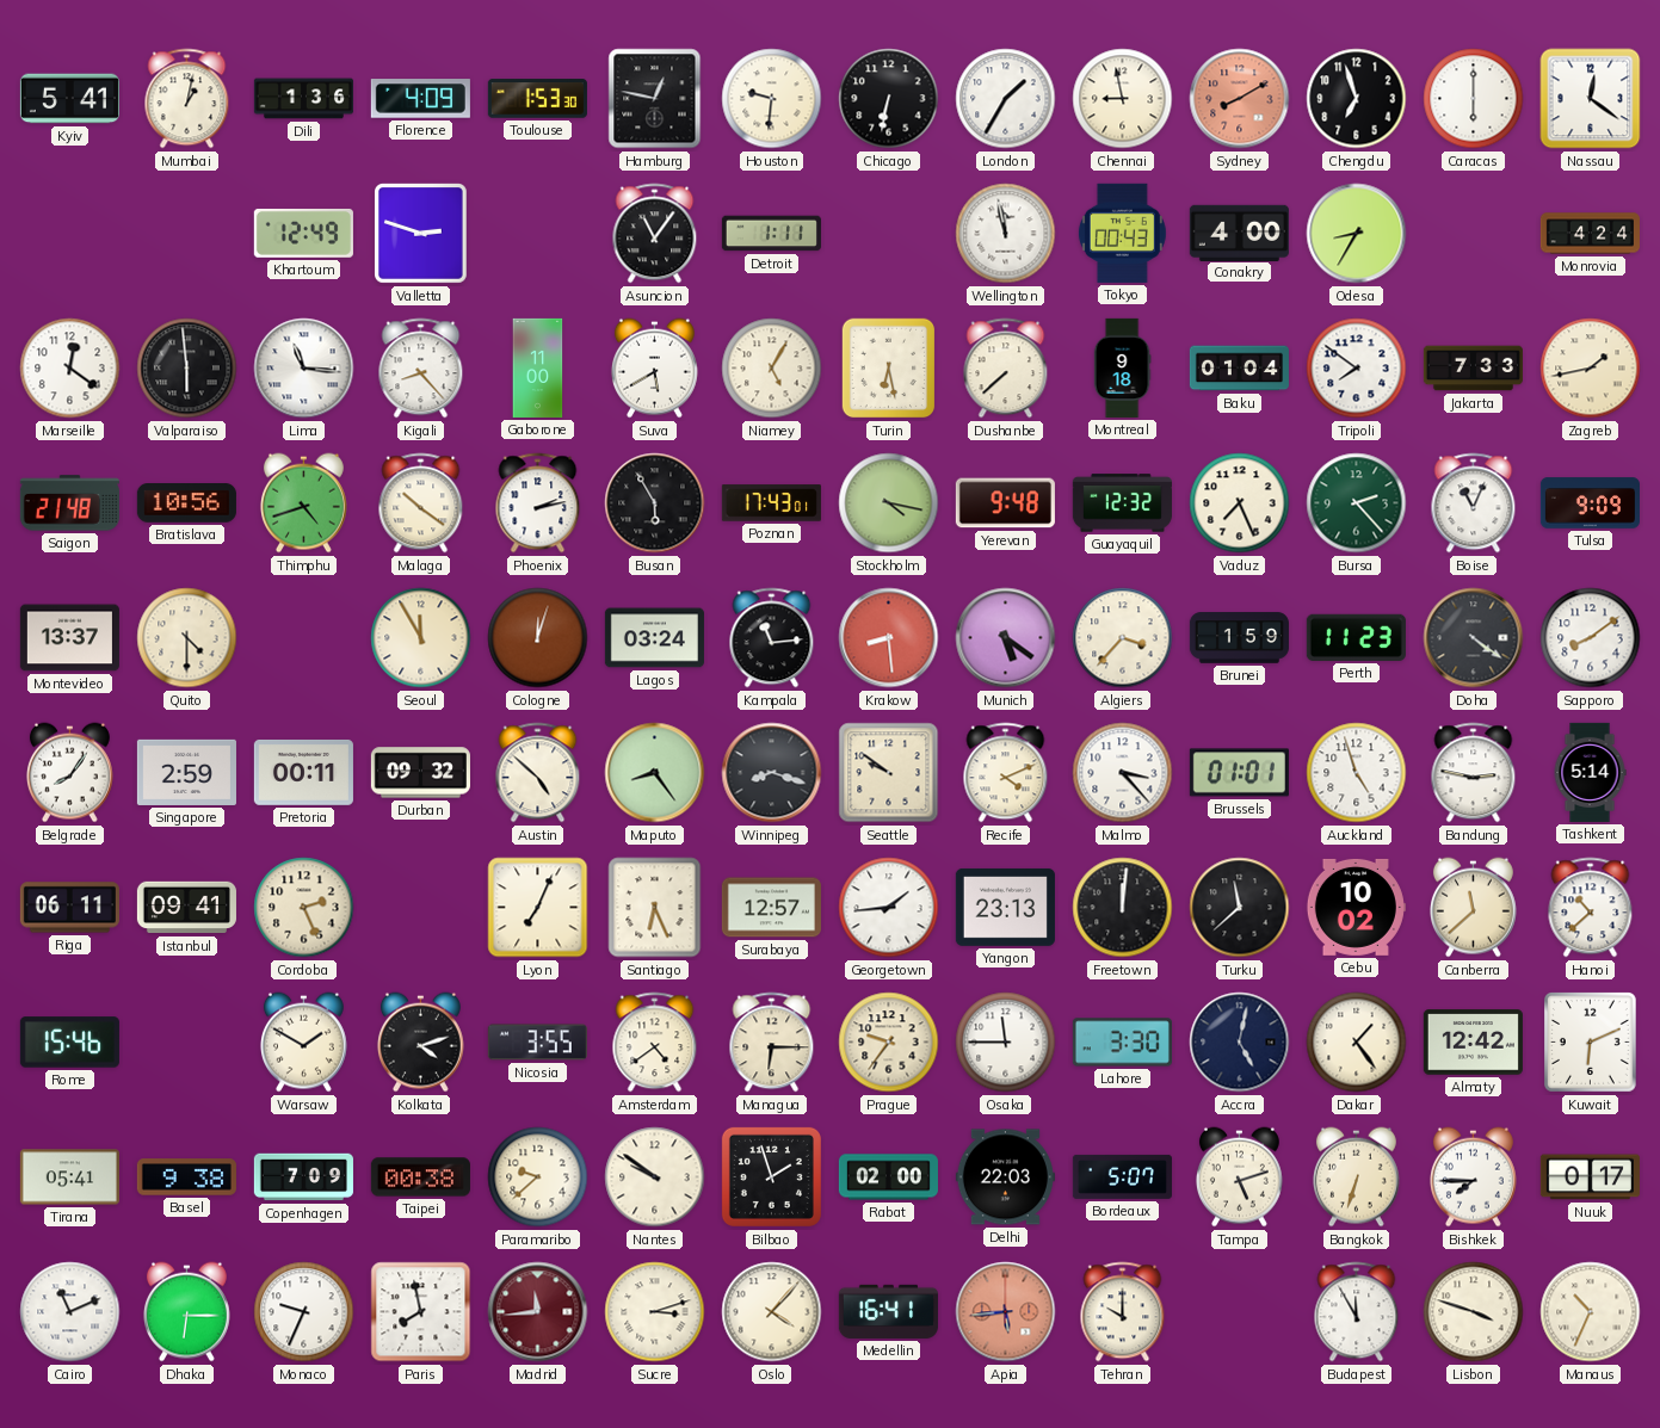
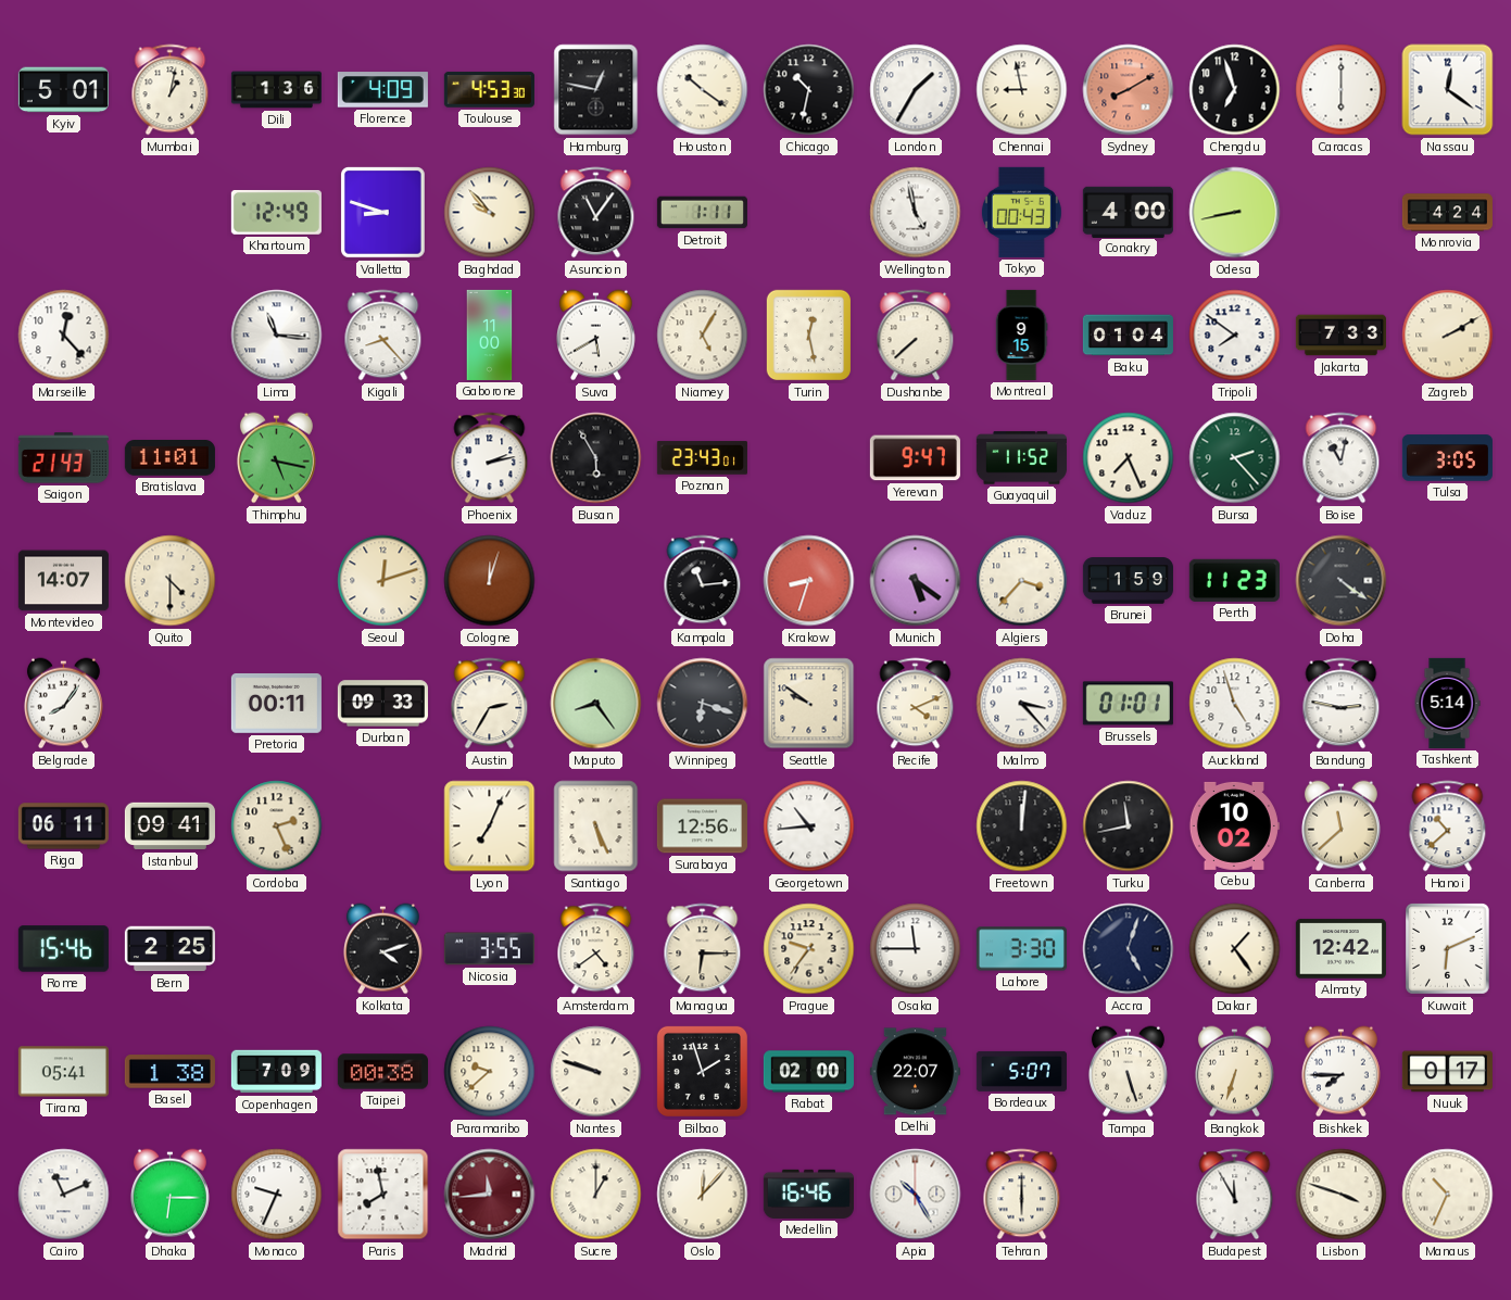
Kyiv: 5:41 -> 5:01 (63, 90)
Toulouse: 1:53 -> 4:53 (489, 90)
Houston: 9:31 -> 10:21 (703, 90)
Chicago: 6:32 -> 10:32 (809, 90)
Valletta: 2:48 -> 8:48 (383, 213)
Baghdad: none -> 9:53 (490, 213)
Wellington: 11:58 -> 4:58 (916, 213)
Odesa: 8:35 -> 8:43 (1235, 213)
Marseille: 12:21 -> 12:23 (64, 336)
Valparaiso: 5:59 -> none (187, 369)
Turin: 6:28 -> 12:28 (809, 336)
Montreal: 9:18 -> 9:15 (1021, 335)
Zagreb: 1:43 -> 2:10 (1448, 336)
Saigon: 21:48 -> 21:43 (63, 458)
Bratislava: 10:56 -> 11:01 (169, 458)
Thimphu: 4:42 -> 5:17 (276, 458)
Malaga: 10:21 -> none (421, 503)
Poznan: 17:43 -> 23:43 (702, 458)
Stockholm: 4:17 -> none (889, 503)
Yerevan: 9:48 -> 9:47 (915, 458)
Guayaquil: 12:32 -> 11:52 (1021, 458)
Boise: 11:04 -> 11:02 (1342, 458)
Tulsa: 9:09 -> 3:05 (1447, 458)
Montevideo: 13:37 -> 14:07 (63, 581)
Seoul: 11:55 -> 12:12 (383, 581)
Lagos: 03:24 -> none (654, 638)
Krakow: 8:29 -> 8:33 (809, 581)
Sapporo: 8:09 -> none (1591, 638)
Singapore: 2:59 -> none (186, 772)
Durban: 09:32 -> 09:33 (382, 704)
Austin: 4:52 -> 2:35 (490, 704)
Winnipeg: 8:18 -> 6:18 (703, 704)
Santiago: 6:26 -> 5:26 (596, 826)
Surabaya: 12:57 -> 12:56 (702, 826)
Georgetown: 1:44 -> 10:44 (809, 826)
Yangon: 23:13 -> none (1005, 908)
Turku: 11:38 -> 11:43 (1129, 826)
Bern: none -> 2:25 (169, 949)
Warsaw: 1:50 -> none (303, 1043)
Accra: 5:02 -> 5:03 (1129, 949)
Basel: 9:38 -> 1:38 (169, 1072)
Nantes: 9:51 -> 9:48 (596, 1072)
Delhi: 22:03 -> 22:07 (915, 1072)
Tampa: 5:12 -> 5:27 (1128, 1072)
Sucre: 3:12 -> 1:00 (596, 1195)
Oslo: 4:07 -> 12:07 (703, 1195)
Medellin: 16:41 -> 16:46 (808, 1194)
Apia: 5:44 -> 10:25 (916, 1195)
Apia dial: salmon -> white (916, 1195)
Tehran: 10:00 -> 6:00 (1022, 1195)
